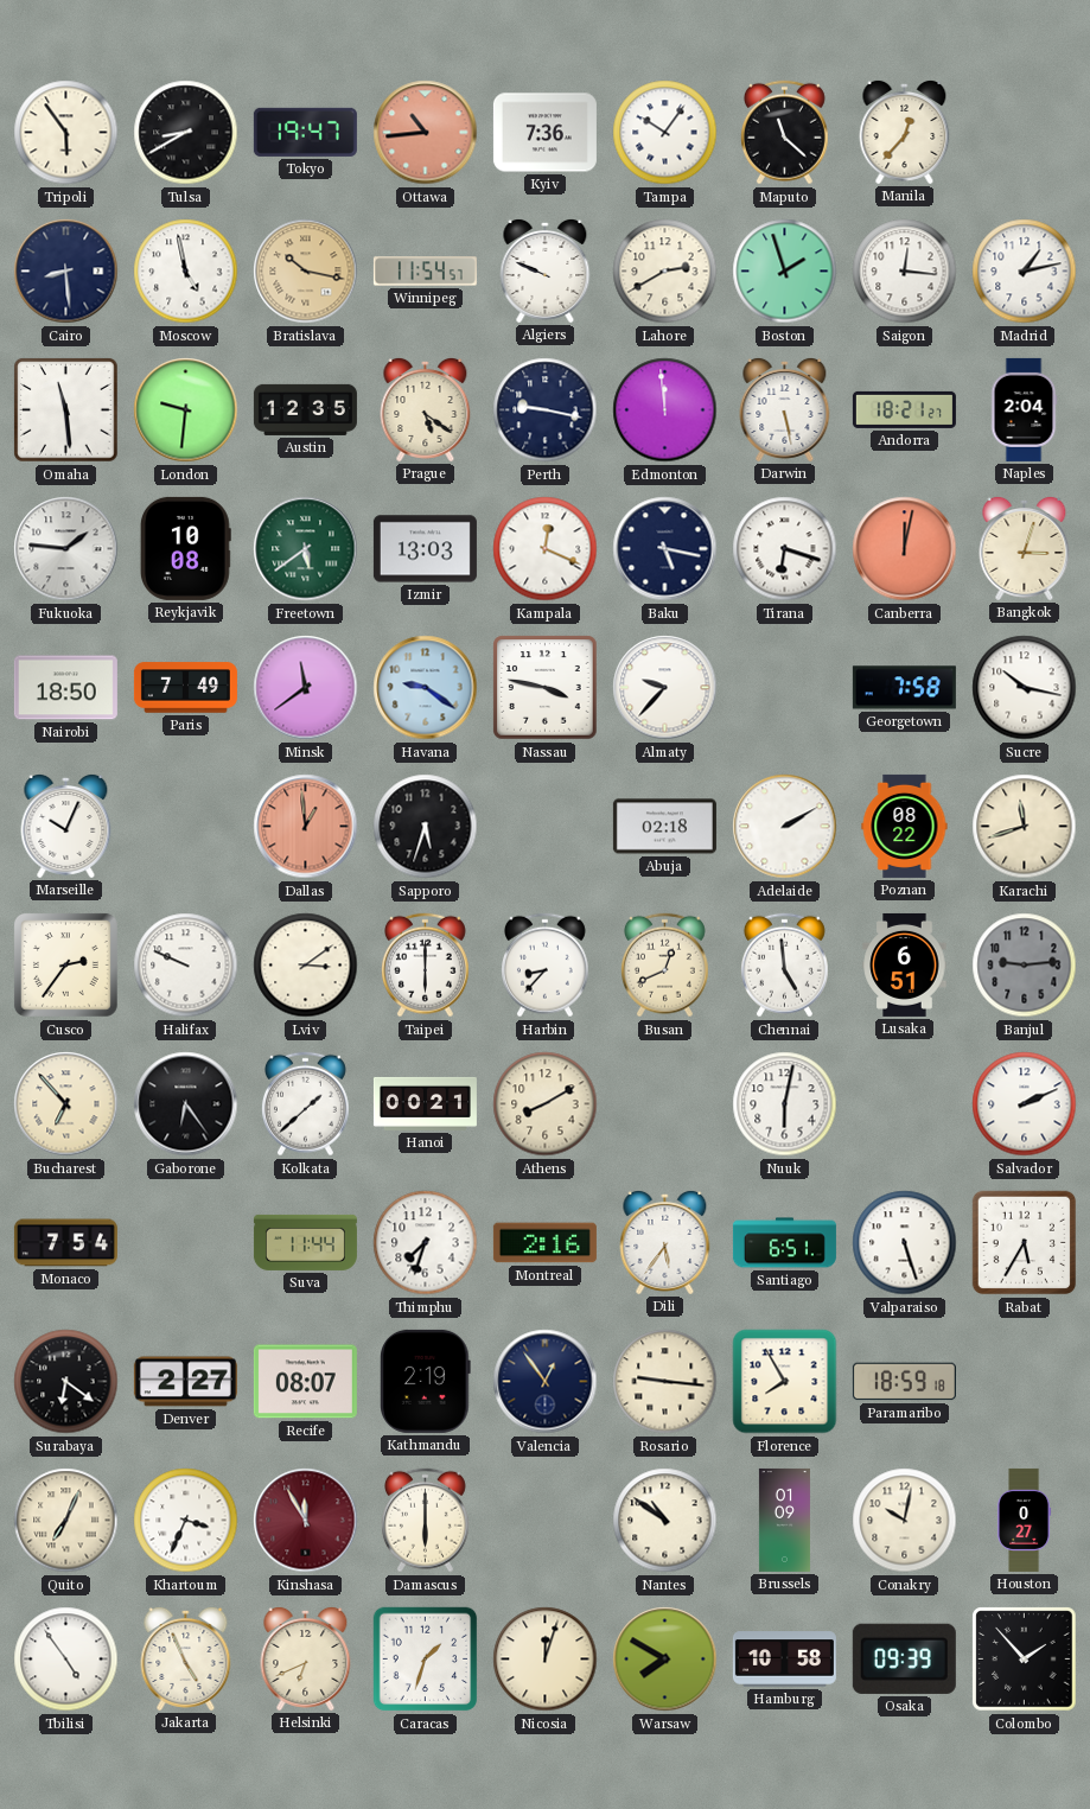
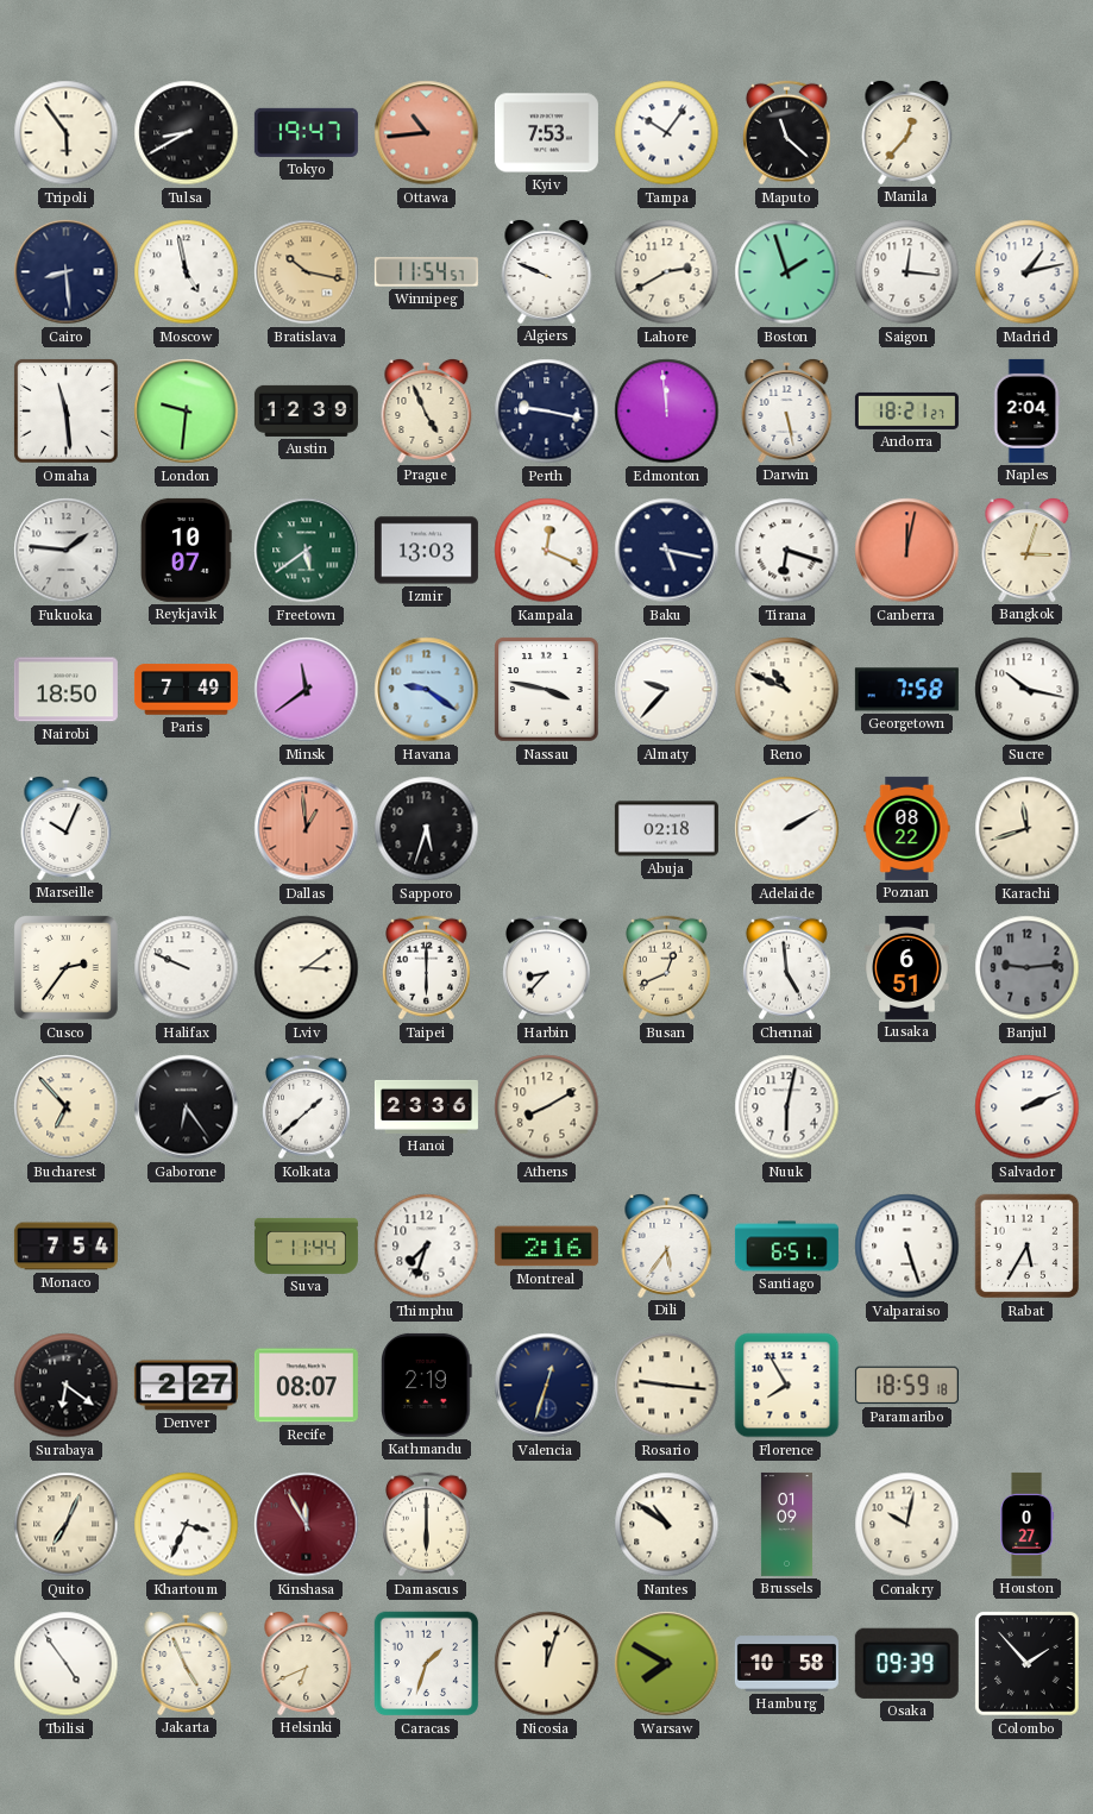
Kyiv: 7:36 -> 7:53 (546, 133)
Austin: 12:35 -> 12:39 (306, 410)
Prague: 5:21 -> 4:56 (427, 410)
Reykjavik: 10:08 -> 10:07 (186, 550)
Reno: none -> 10:49 (787, 690)
Hanoi: 00:21 -> 23:36 (426, 1106)
Valencia: 12:54 -> 12:33 (547, 1386)
